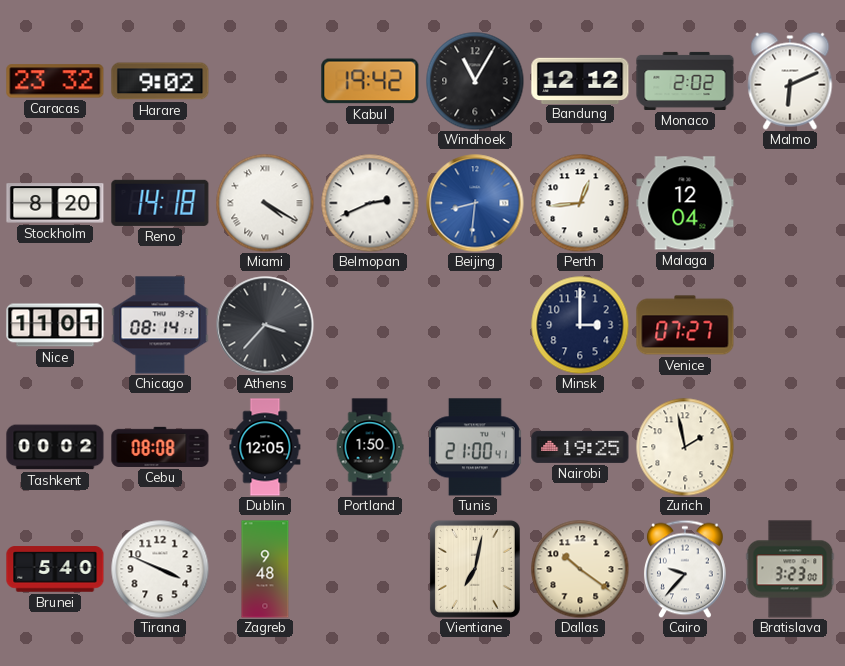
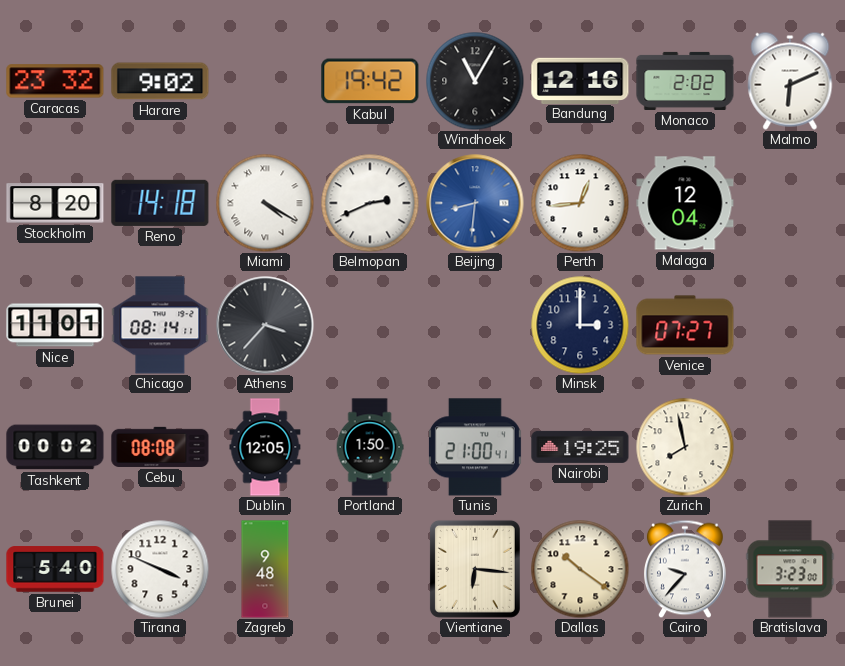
Bandung: 12:12 -> 12:16 (580, 80)
Zurich: 1:58 -> 7:58 (685, 447)
Vientiane: 7:02 -> 6:16 (475, 569)
